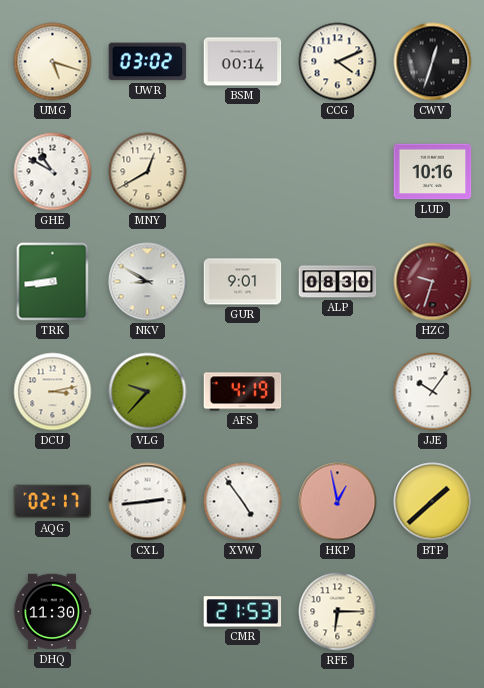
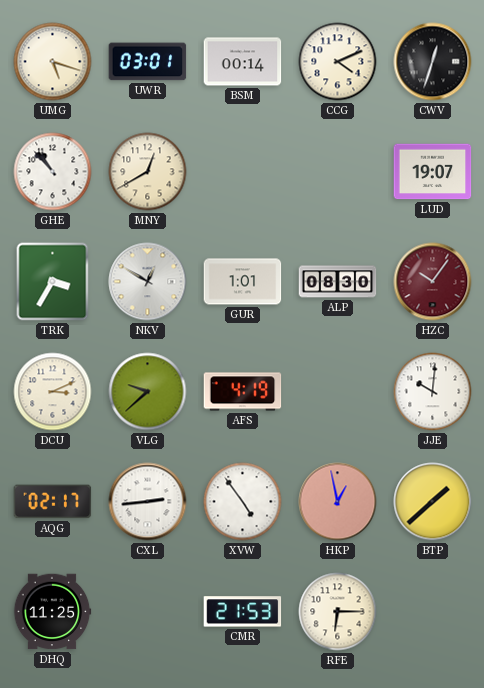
UWR: 03:02 -> 03:01 (148, 62)
GHE: 10:50 -> 10:53 (53, 172)
LUD: 10:16 -> 19:07 (433, 172)
TRK: 8:44 -> 3:35 (53, 282)
NKV: 8:50 -> 12:50 (148, 282)
GUR: 9:01 -> 1:01 (243, 282)
HZC: 9:33 -> 10:06 (433, 282)
DCU: 3:13 -> 3:11 (53, 392)
VLG: 9:37 -> 9:38 (148, 392)
JJE: 10:06 -> 10:01 (433, 392)
DHQ: 11:30 -> 11:25 (52, 612)
